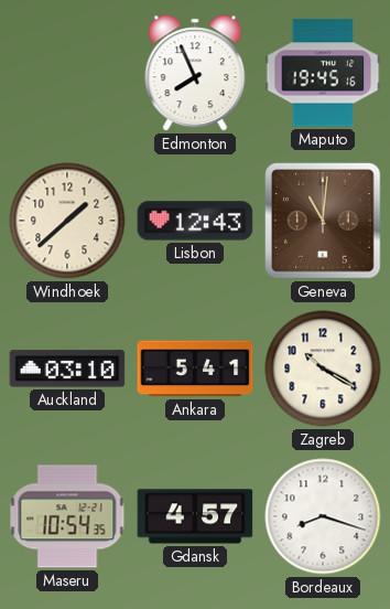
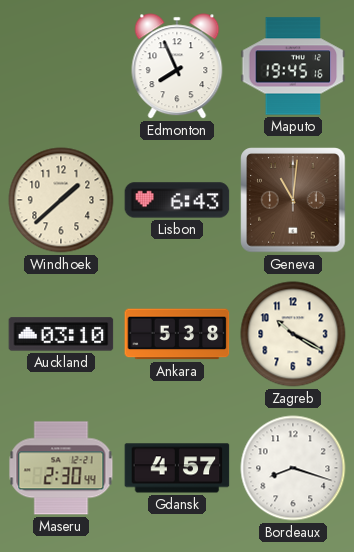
Lisbon: 12:43 -> 6:43 (177, 200)
Ankara: 5:41 -> 5:38 (177, 334)
Maseru: 10:54 -> 2:30 (61, 468)
